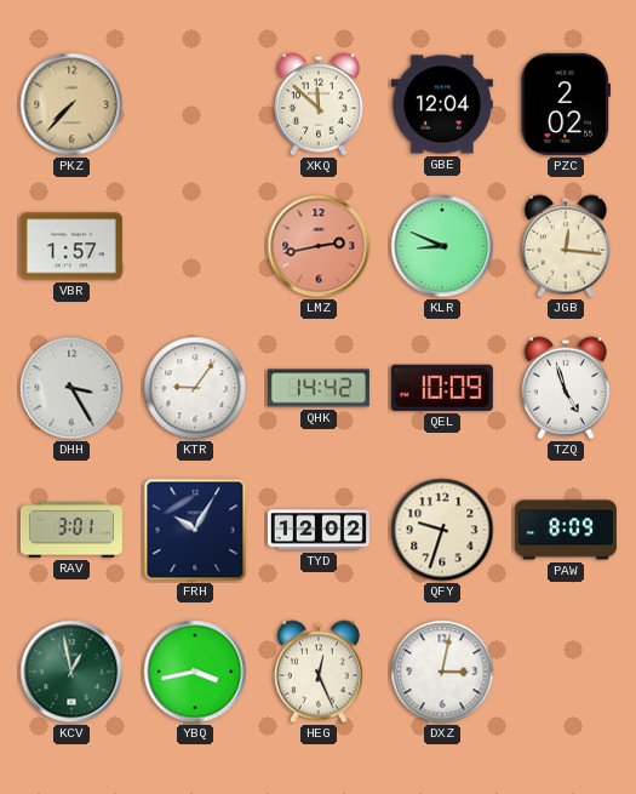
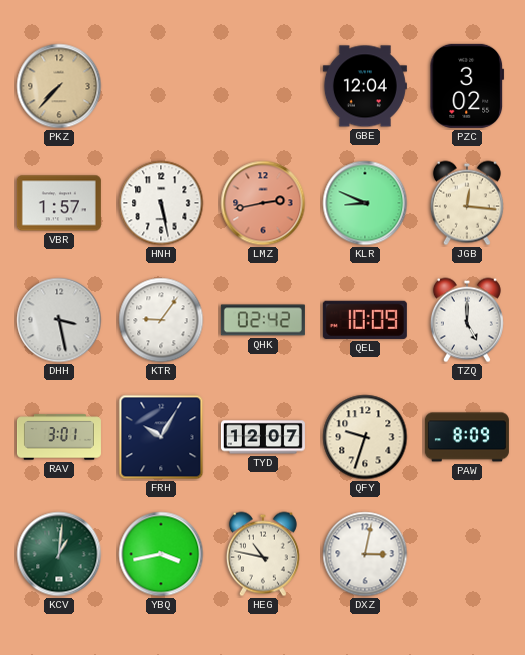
XKQ: 11:52 -> none (319, 104)
PZC: 2:02 -> 3:02 (467, 86)
HNH: none -> 5:28 (161, 203)
DHH: 3:25 -> 3:28 (59, 320)
QHK: 14:42 -> 02:42 (263, 320)
TZQ: 4:57 -> 5:00 (467, 320)
TYD: 12:02 -> 12:07 (263, 437)
KCV: 12:58 -> 1:01 (59, 554)
HEG: 12:26 -> 10:47 (263, 554)
